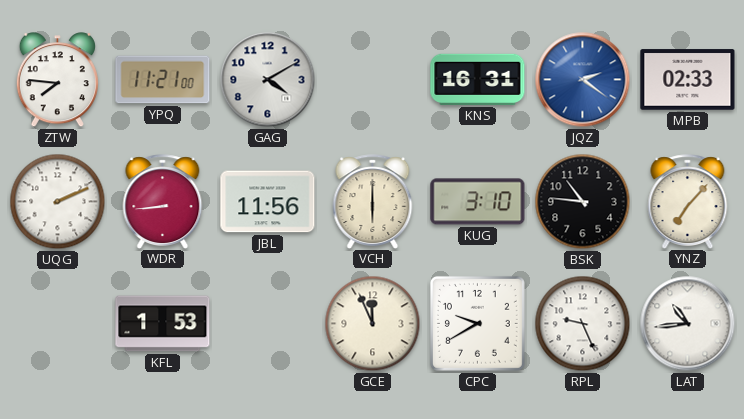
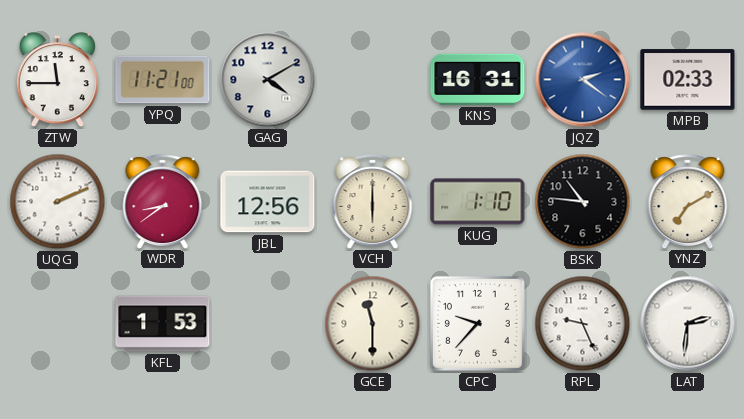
ZTW: 7:46 -> 11:45 (57, 80)
WDR: 8:44 -> 8:39 (163, 201)
JBL: 11:56 -> 12:56 (268, 202)
KUG: 3:10 -> 1:10 (478, 202)
YNZ: 7:07 -> 7:10 (688, 201)
GCE: 11:56 -> 11:30 (373, 324)
CPC: 9:40 -> 9:37 (477, 323)
LAT: 10:44 -> 2:31 (688, 324)
